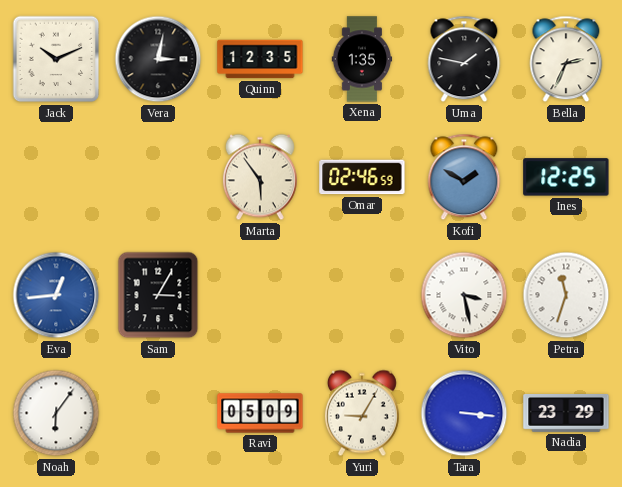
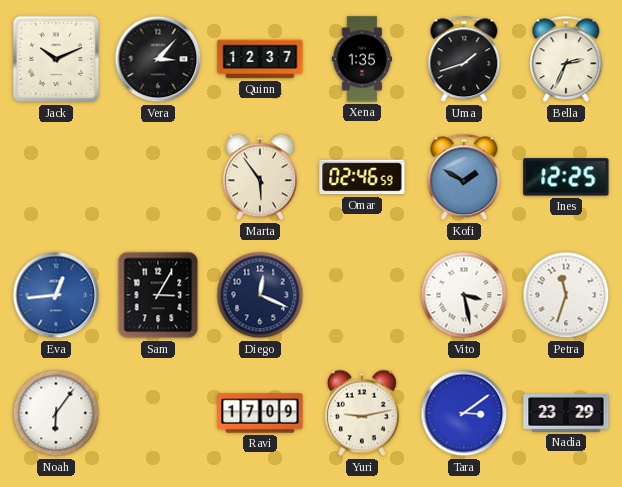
Vera: 3:02 -> 3:07 (158, 59)
Quinn: 12:35 -> 12:37 (260, 59)
Uma: 1:47 -> 1:42 (464, 59)
Diego: none -> 12:19 (260, 295)
Ravi: 05:09 -> 17:09 (260, 413)
Yuri: 9:05 -> 9:13 (362, 413)
Tara: 3:16 -> 3:09 (464, 413)
